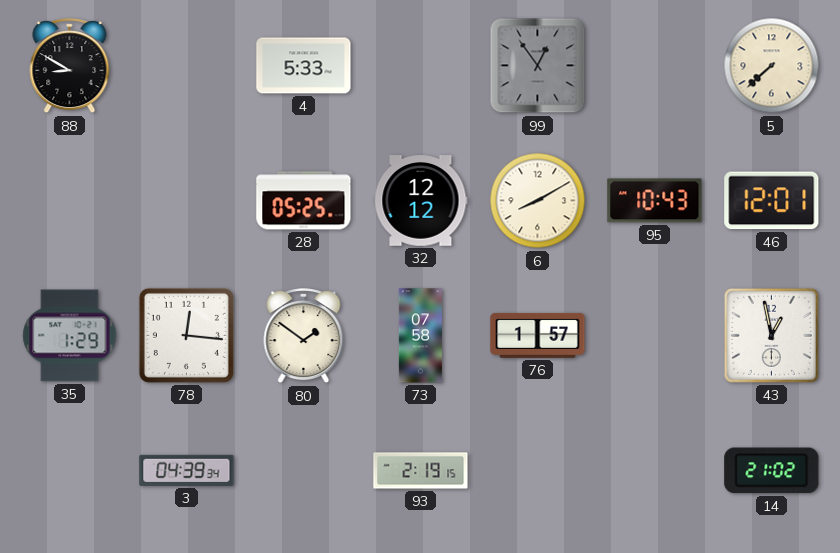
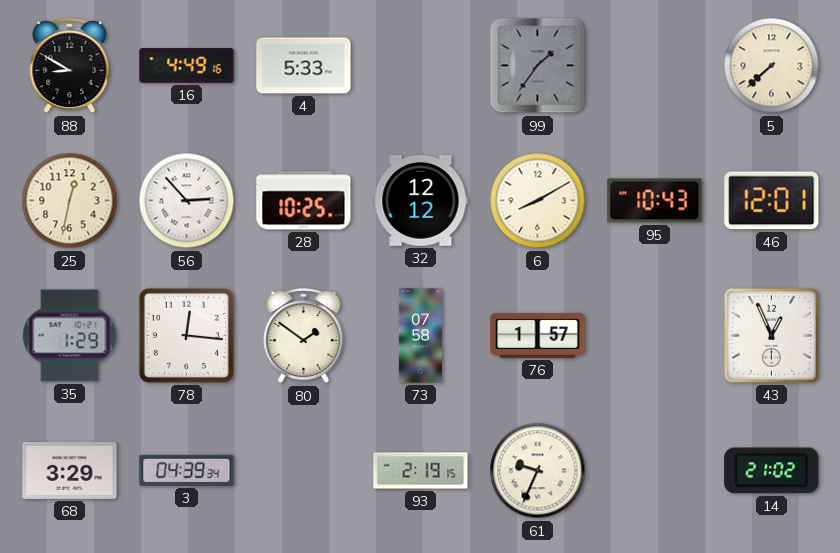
16: none -> 4:49 (187, 66)
99: 12:54 -> 1:36 (538, 66)
25: none -> 12:32 (70, 201)
56: none -> 2:53 (187, 201)
28: 05:25 -> 10:25 (304, 201)
43: 12:58 -> 12:56 (771, 335)
68: none -> 3:29 (70, 470)
61: none -> 9:34 (538, 471)
